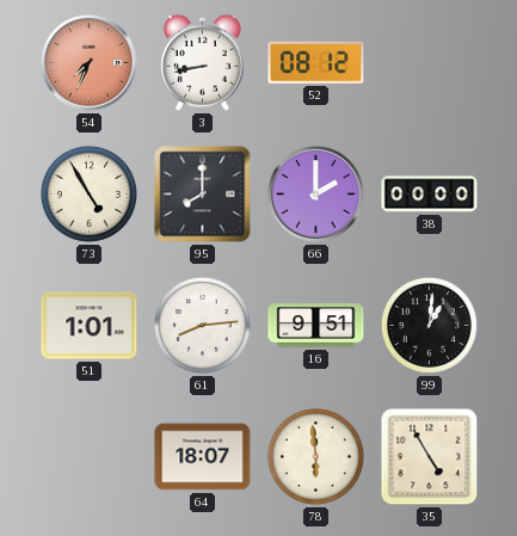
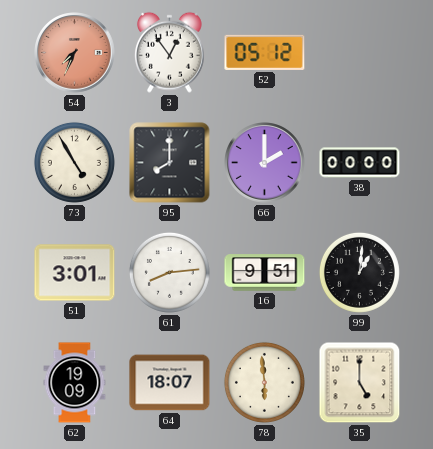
3: 8:43 -> 12:54 (170, 52)
52: 08:12 -> 05:12 (265, 52)
51: 1:01 -> 3:01 (75, 273)
62: none -> 19:09 (75, 383)
35: 4:55 -> 5:00 (360, 383)
